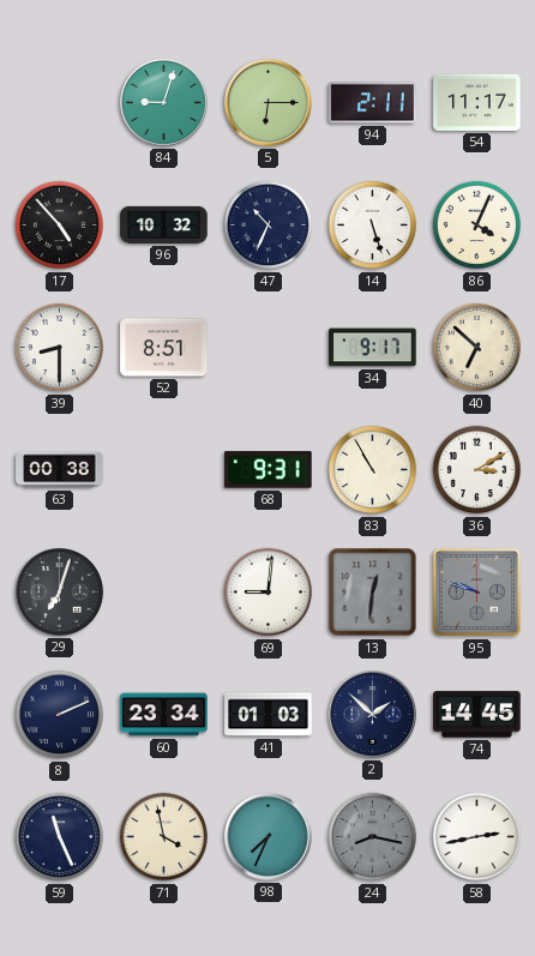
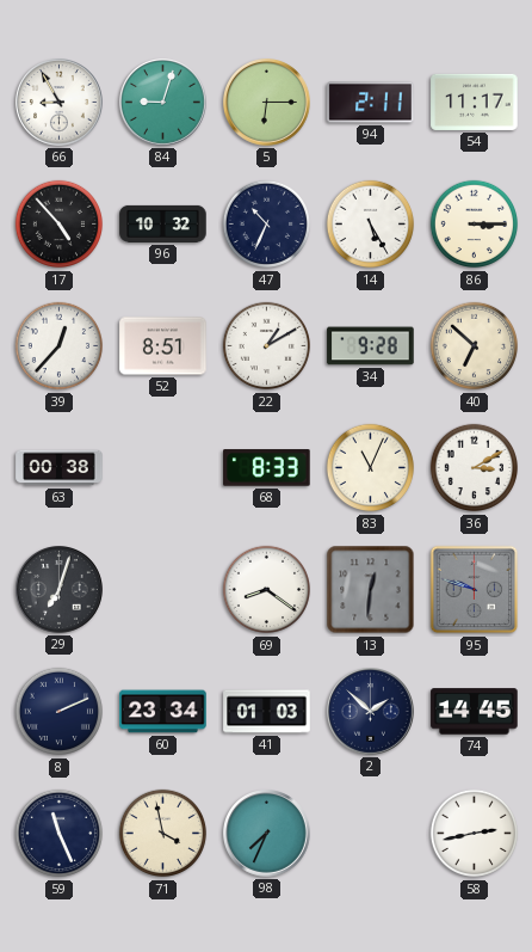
66: none -> 8:55 (60, 103)
14: 5:27 -> 5:25 (371, 225)
86: 4:04 -> 3:15 (475, 225)
39: 8:30 -> 12:37 (60, 346)
22: none -> 1:10 (267, 346)
34: 9:17 -> 9:28 (371, 346)
68: 9:31 -> 8:33 (267, 468)
83: 10:55 -> 11:04 (371, 468)
69: 9:01 -> 8:21 (267, 590)
24: 8:17 -> none (373, 837)
